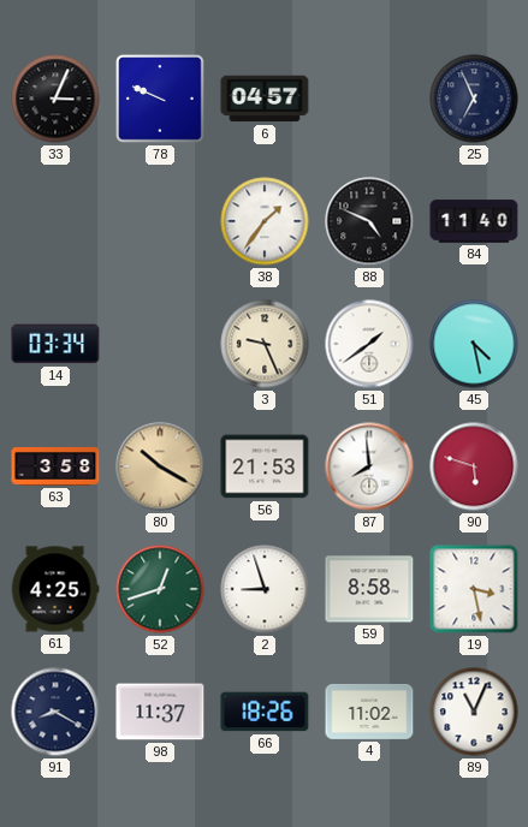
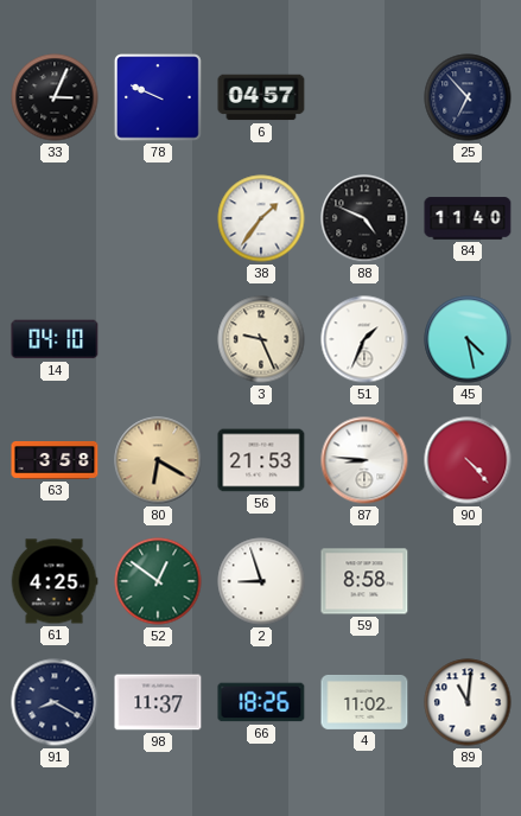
25: 6:56 -> 6:53 (468, 97)
14: 03:34 -> 04:10 (55, 339)
51: 1:39 -> 1:34 (364, 339)
80: 10:20 -> 6:20 (158, 460)
87: 7:59 -> 8:46 (364, 460)
90: 5:48 -> 4:23 (468, 460)
52: 12:42 -> 12:51 (158, 581)
19: 3:28 -> none (474, 589)
89: 11:04 -> 11:01 (468, 702)
